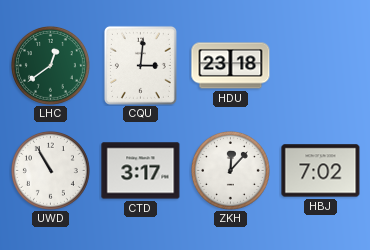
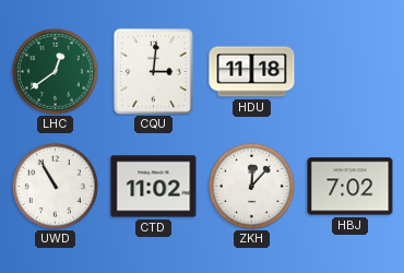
HDU: 23:18 -> 11:18 (252, 72)
CTD: 3:17 -> 11:02 (154, 187)
